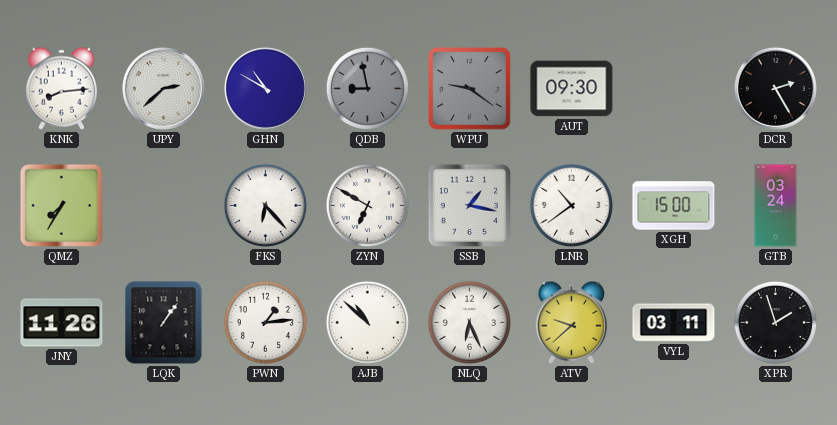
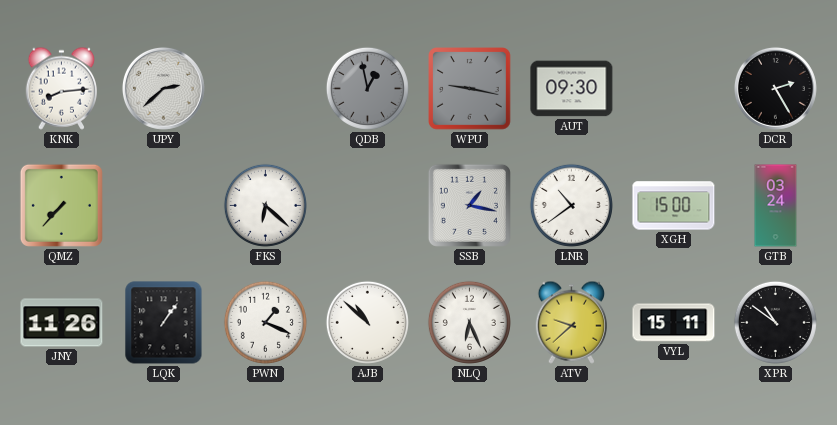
GHN: 10:50 -> none (265, 88)
QDB: 8:58 -> 12:58 (367, 88)
WPU: 9:21 -> 9:17 (470, 89)
QMZ: 7:35 -> 7:37 (61, 205)
FKS: 6:23 -> 6:22 (265, 205)
ZYN: 6:50 -> none (367, 205)
PWN: 1:14 -> 1:19 (265, 322)
VYL: 03:11 -> 15:11 (674, 323)
XPR: 1:57 -> 10:51 (775, 322)
